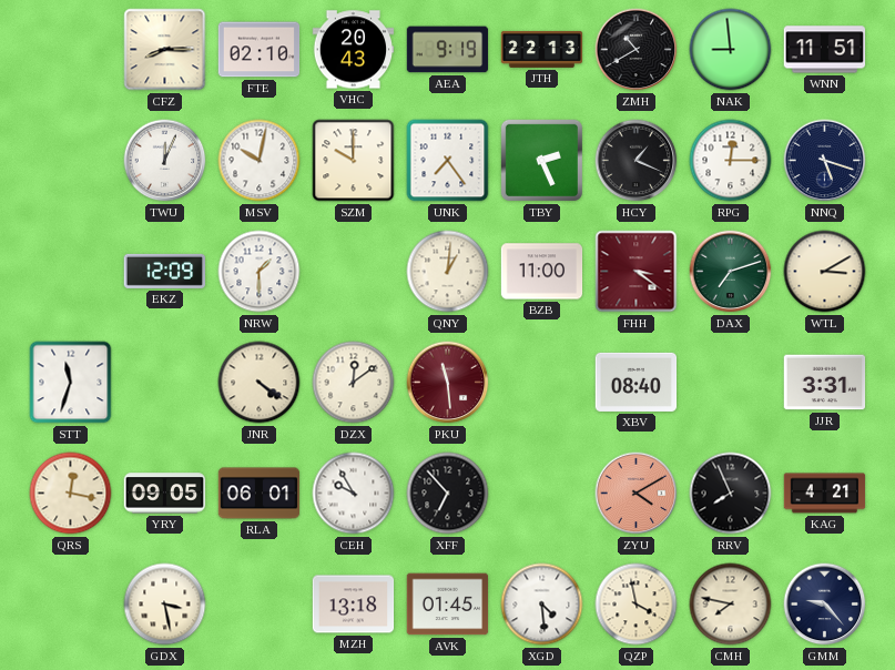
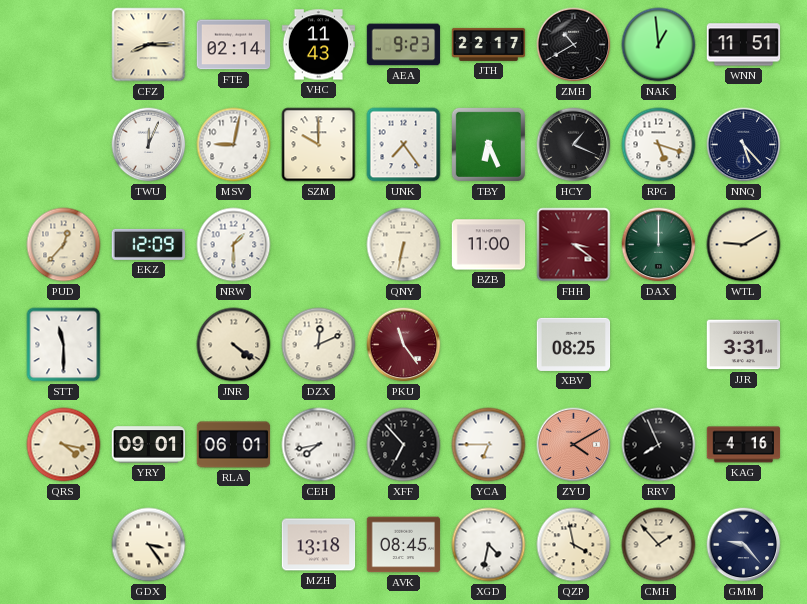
FTE: 02:10 -> 02:14 (234, 45)
VHC: 20:43 -> 11:43 (319, 45)
AEA: 9:19 -> 9:23 (404, 45)
JTH: 22:13 -> 22:17 (489, 44)
NAK: 8:59 -> 12:59 (659, 45)
MSV: 10:02 -> 9:02 (234, 145)
TBY: 2:26 -> 6:26 (488, 144)
RPG: 12:15 -> 5:18 (659, 145)
NNQ: 5:18 -> 5:23 (744, 145)
PUD: none -> 12:37 (64, 245)
QNY: 1:01 -> 6:32 (404, 245)
DAX: 7:12 -> 12:00 (659, 245)
WTL: 3:10 -> 9:10 (744, 245)
STT: 11:33 -> 11:30 (64, 345)
DZX: 12:09 -> 12:11 (319, 345)
PKU: 11:29 -> 11:24 (404, 345)
XBV: 08:40 -> 08:25 (574, 344)
QRS: 12:17 -> 4:17 (64, 445)
YRY: 09:05 -> 09:01 (149, 445)
CEH: 9:55 -> 7:43 (319, 445)
YCA: none -> 6:45 (489, 445)
KAG: 4:21 -> 4:16 (744, 445)
GDX: 3:28 -> 3:24 (149, 545)
AVK: 01:45 -> 08:45 (404, 545)
XGD: 4:29 -> 4:32 (489, 545)
CMH: 7:47 -> 1:53 (659, 545)
